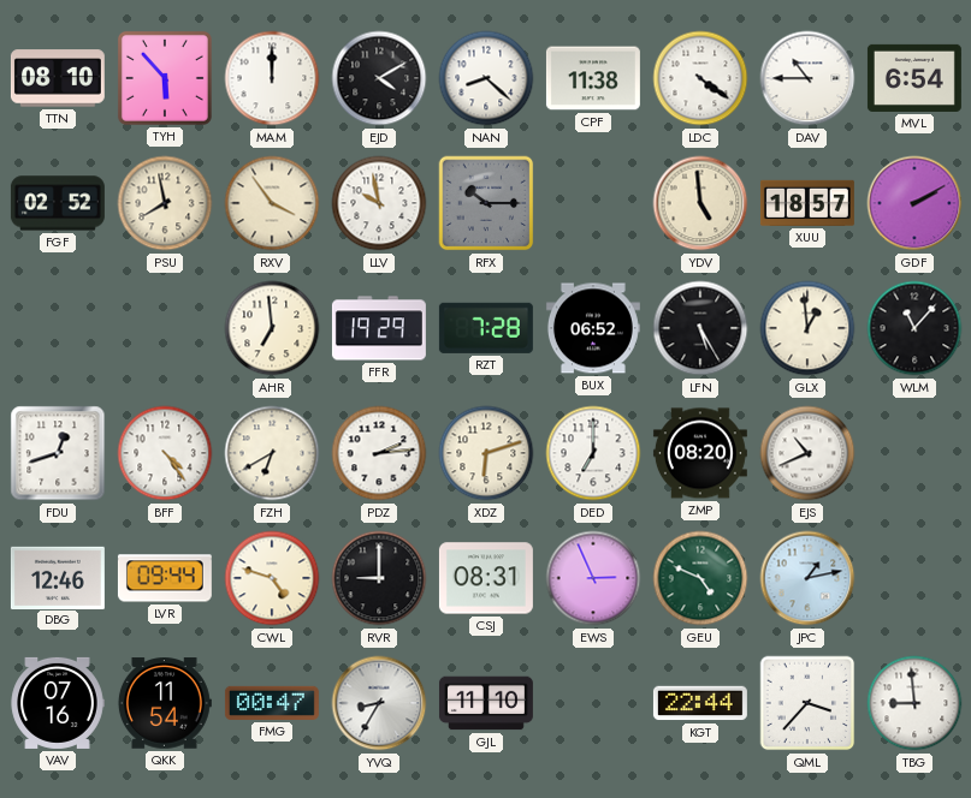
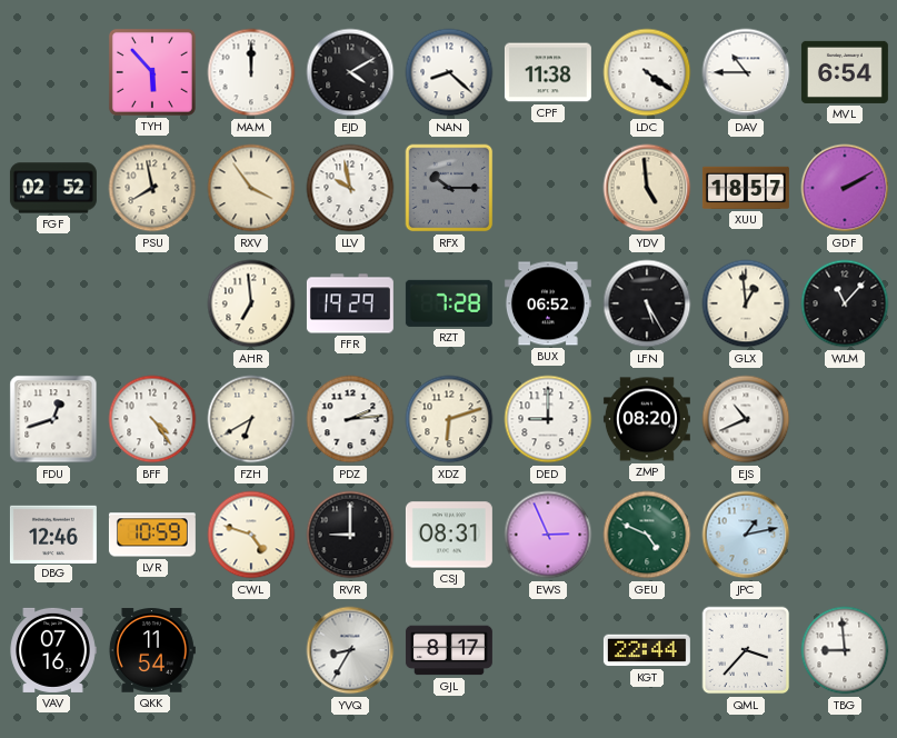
TTN: 08:10 -> none (58, 78)
DED: 7:00 -> 9:00 (548, 419)
LVR: 09:44 -> 10:59 (152, 535)
FMG: 00:47 -> none (272, 703)
GJL: 11:10 -> 8:17 (449, 650)
